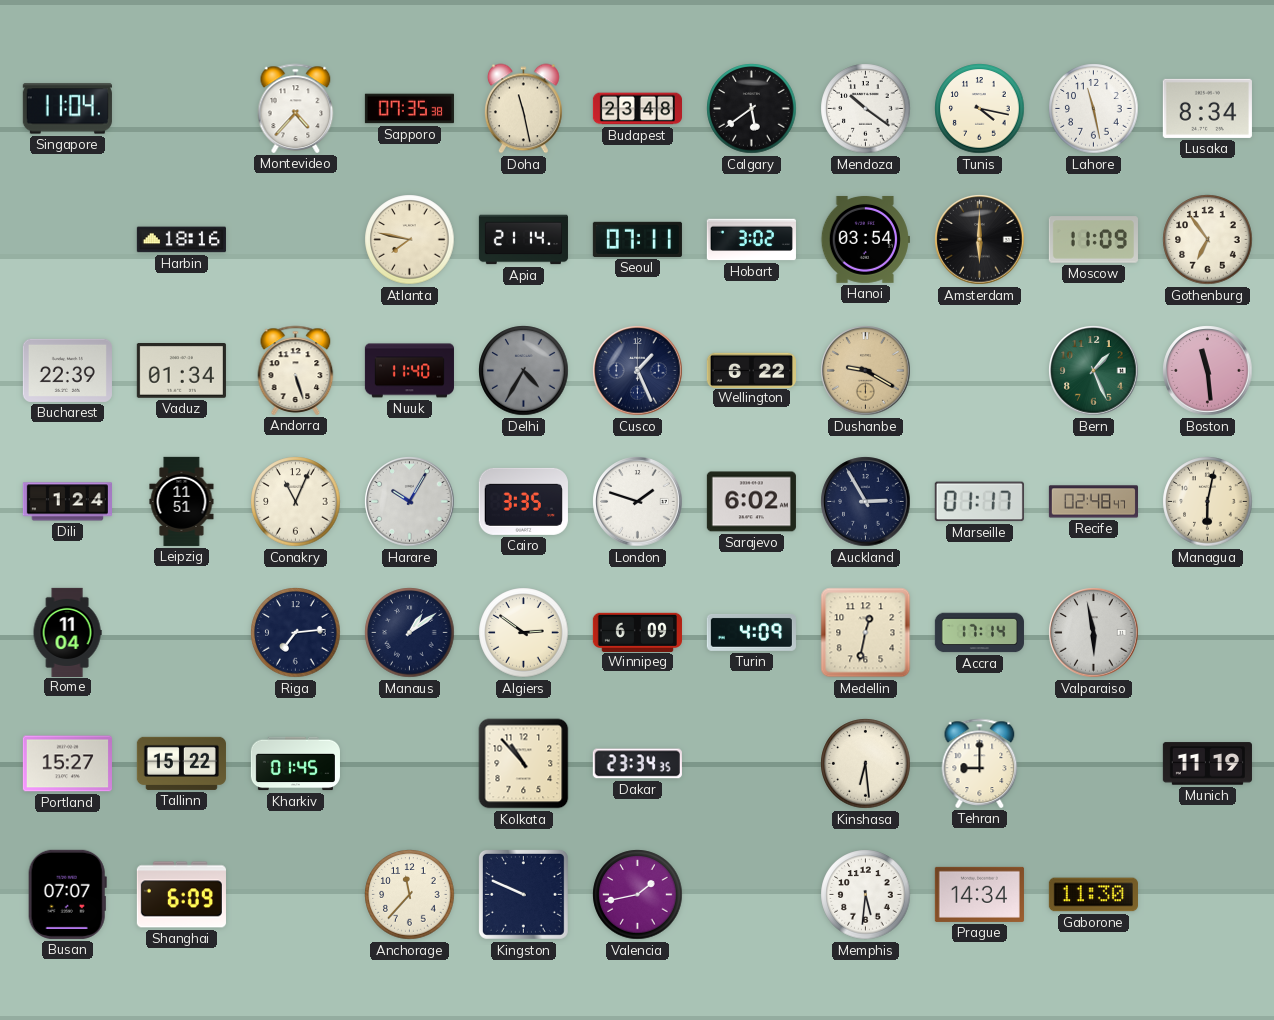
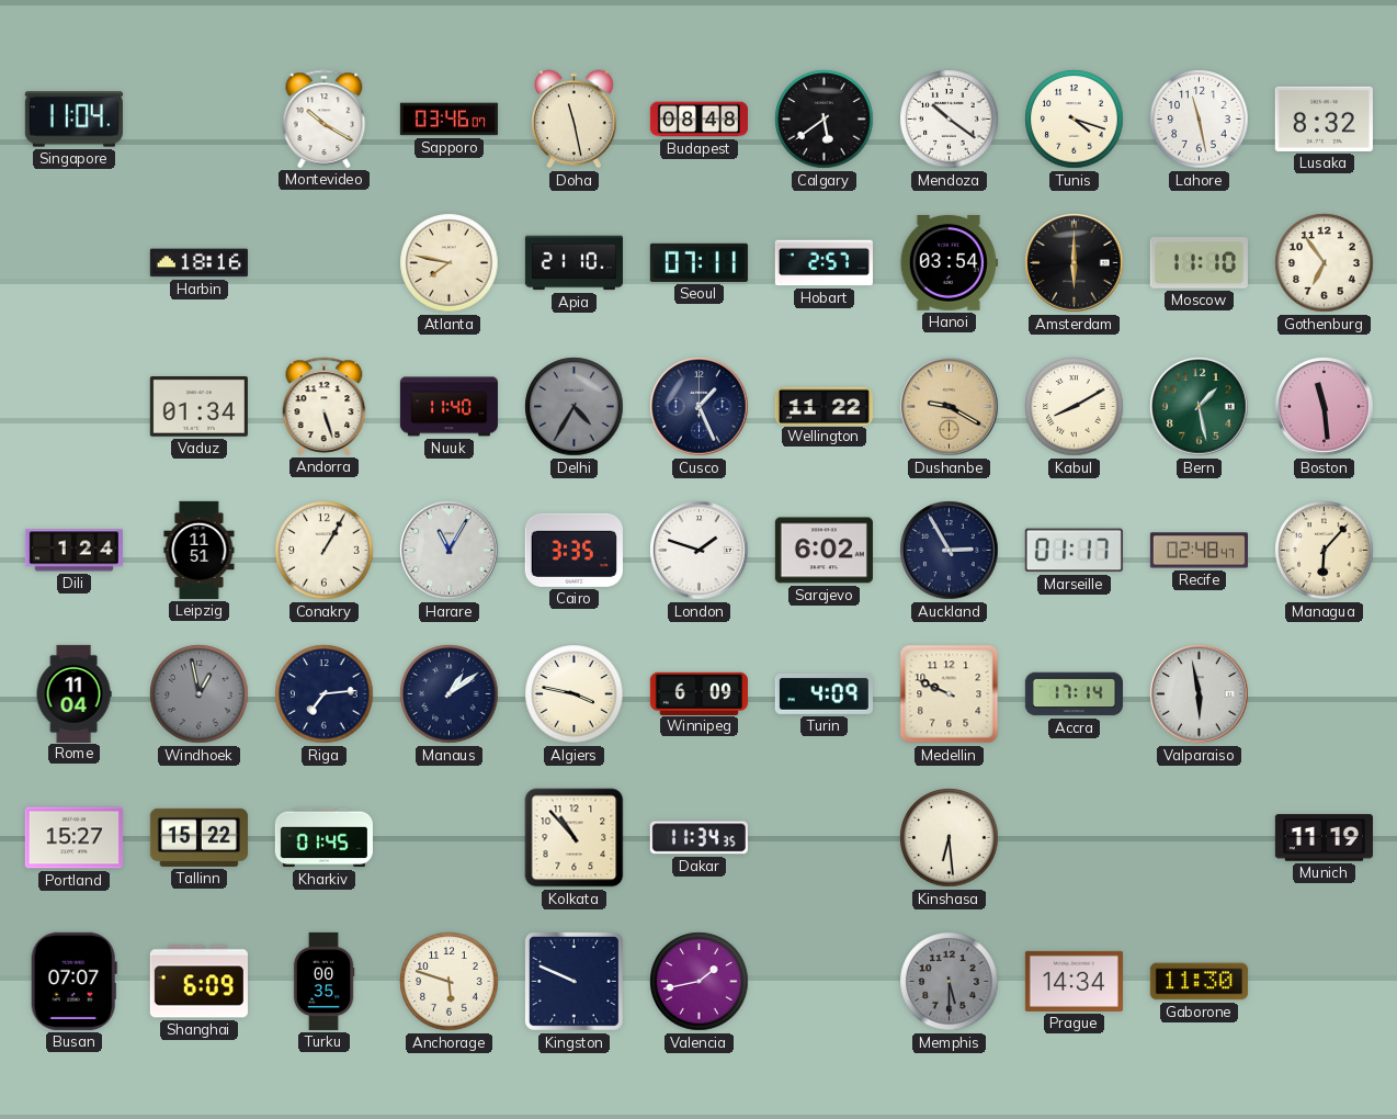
Montevideo: 4:37 -> 10:20 (325, 118)
Sapporo: 07:35 -> 03:46 (448, 120)
Budapest: 23:48 -> 08:48 (698, 120)
Tunis: 4:17 -> 4:18 (1075, 120)
Lusaka: 8:34 -> 8:32 (1324, 118)
Apia: 21:14 -> 21:10 (573, 263)
Hobart: 3:02 -> 2:57 (824, 263)
Moscow: 11:09 -> 11:10 (1199, 263)
Bucharest: 22:39 -> none (67, 370)
Wellington: 6:22 -> 11:22 (824, 406)
Kabul: none -> 8:10 (1075, 407)
Bern: 1:26 -> 1:28 (1200, 407)
Conakry: 11:04 -> 1:05 (325, 551)
Harare: 10:05 -> 11:05 (450, 551)
Managua: 6:02 -> 6:07 (1325, 551)
Windhoek: none -> 12:58 (200, 694)
Algiers: 2:51 -> 3:47 (575, 694)
Medellin: 12:32 -> 9:49 (950, 694)
Dakar: 23:34 -> 11:34 (698, 838)
Tehran: 9:00 -> none (980, 763)
Turku: none -> 00:35 (323, 981)
Anchorage: 11:37 -> 5:48 (450, 982)
Memphis: 5:31 -> 5:30 (950, 982)
Memphis dial: white -> grey (950, 982)
